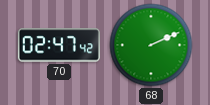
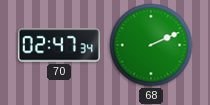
70: 02:47:42 -> 02:47:34 (59, 45)
